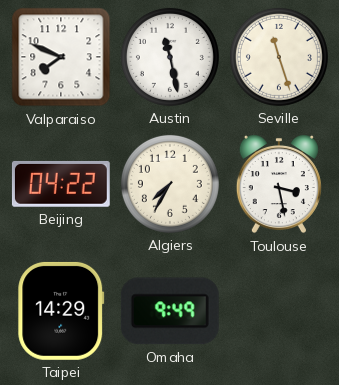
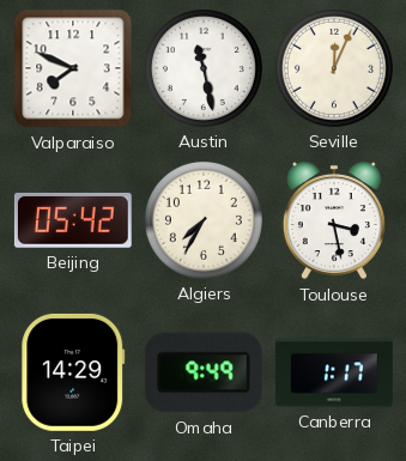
Seville: 11:27 -> 12:04 (334, 68)
Beijing: 04:22 -> 05:42 (73, 220)
Canberra: none -> 1:17 (335, 372)
